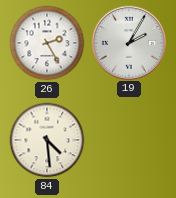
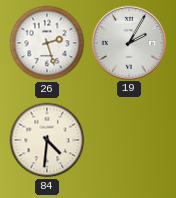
26: 2:25 -> 2:27 (47, 43)
84: 4:29 -> 4:31 (47, 140)
